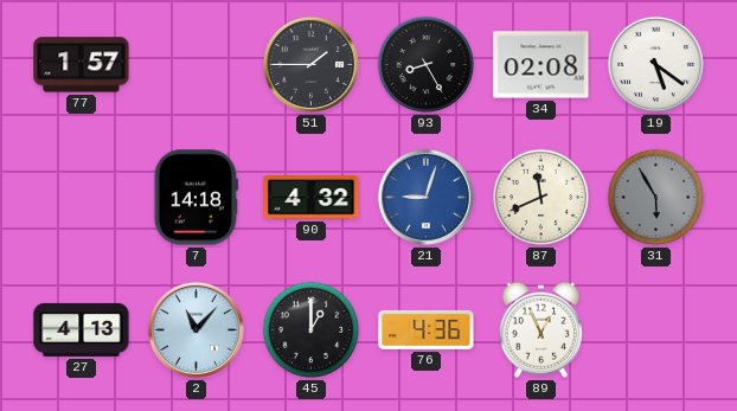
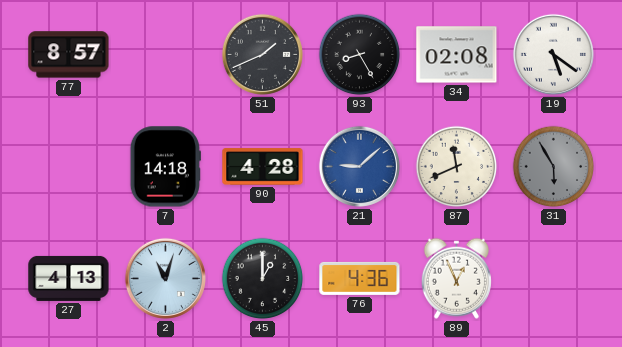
77: 1:57 -> 8:57 (69, 55)
51: 1:45 -> 1:41 (262, 54)
90: 4:32 -> 4:28 (263, 167)
21: 9:03 -> 9:08 (359, 166)
2: 11:07 -> 11:03 (165, 278)
